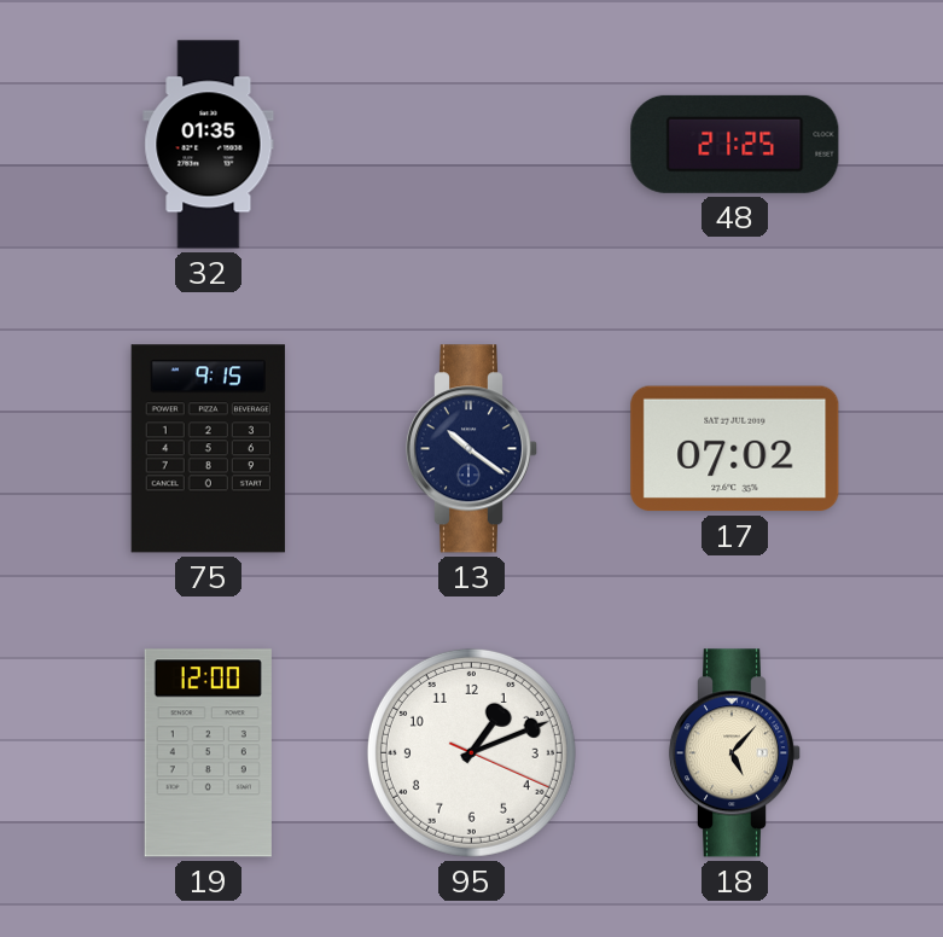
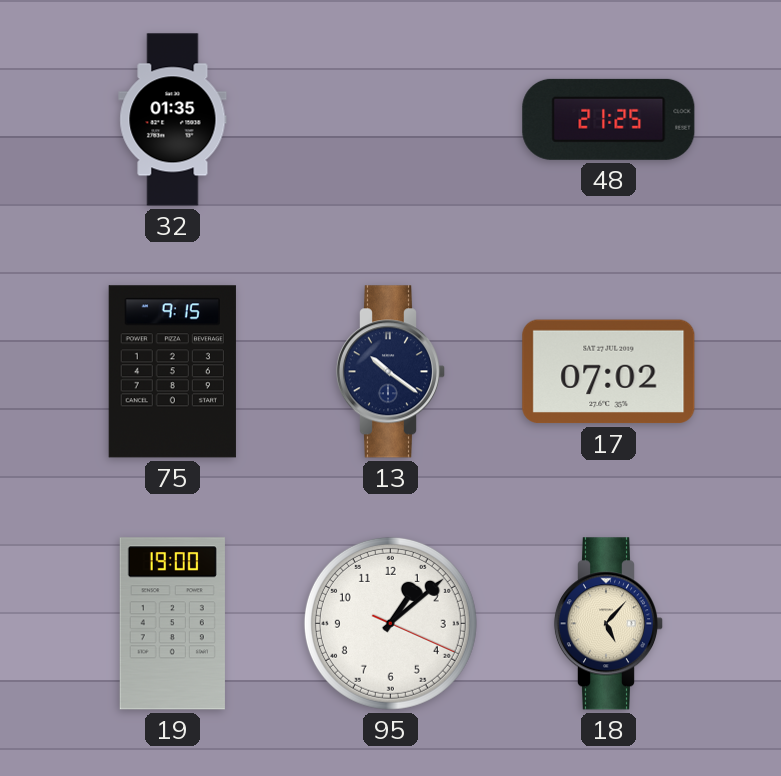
19: 12:00 -> 19:00 (172, 624)
95: 1:11 -> 1:08 (390, 623)
